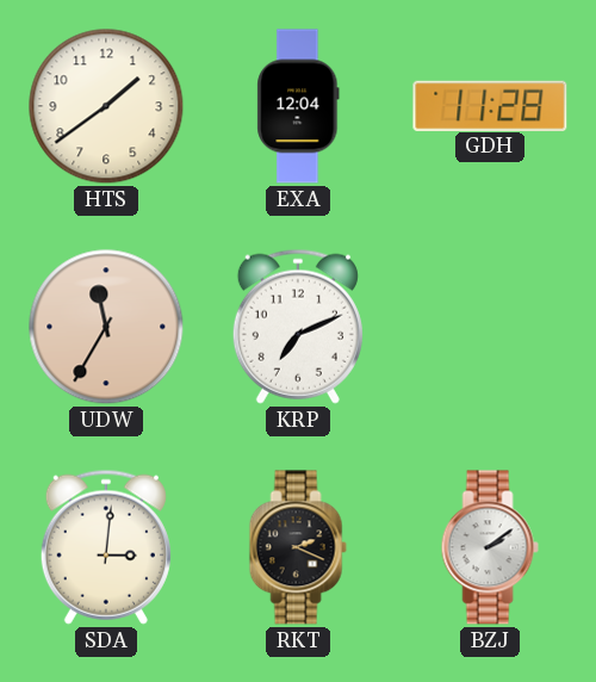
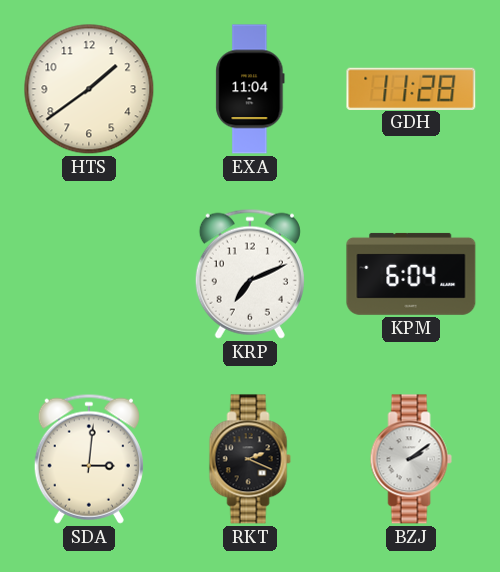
EXA: 12:04 -> 11:04 (250, 89)
UDW: 11:35 -> none (106, 327)
KPM: none -> 6:04 (411, 274)
